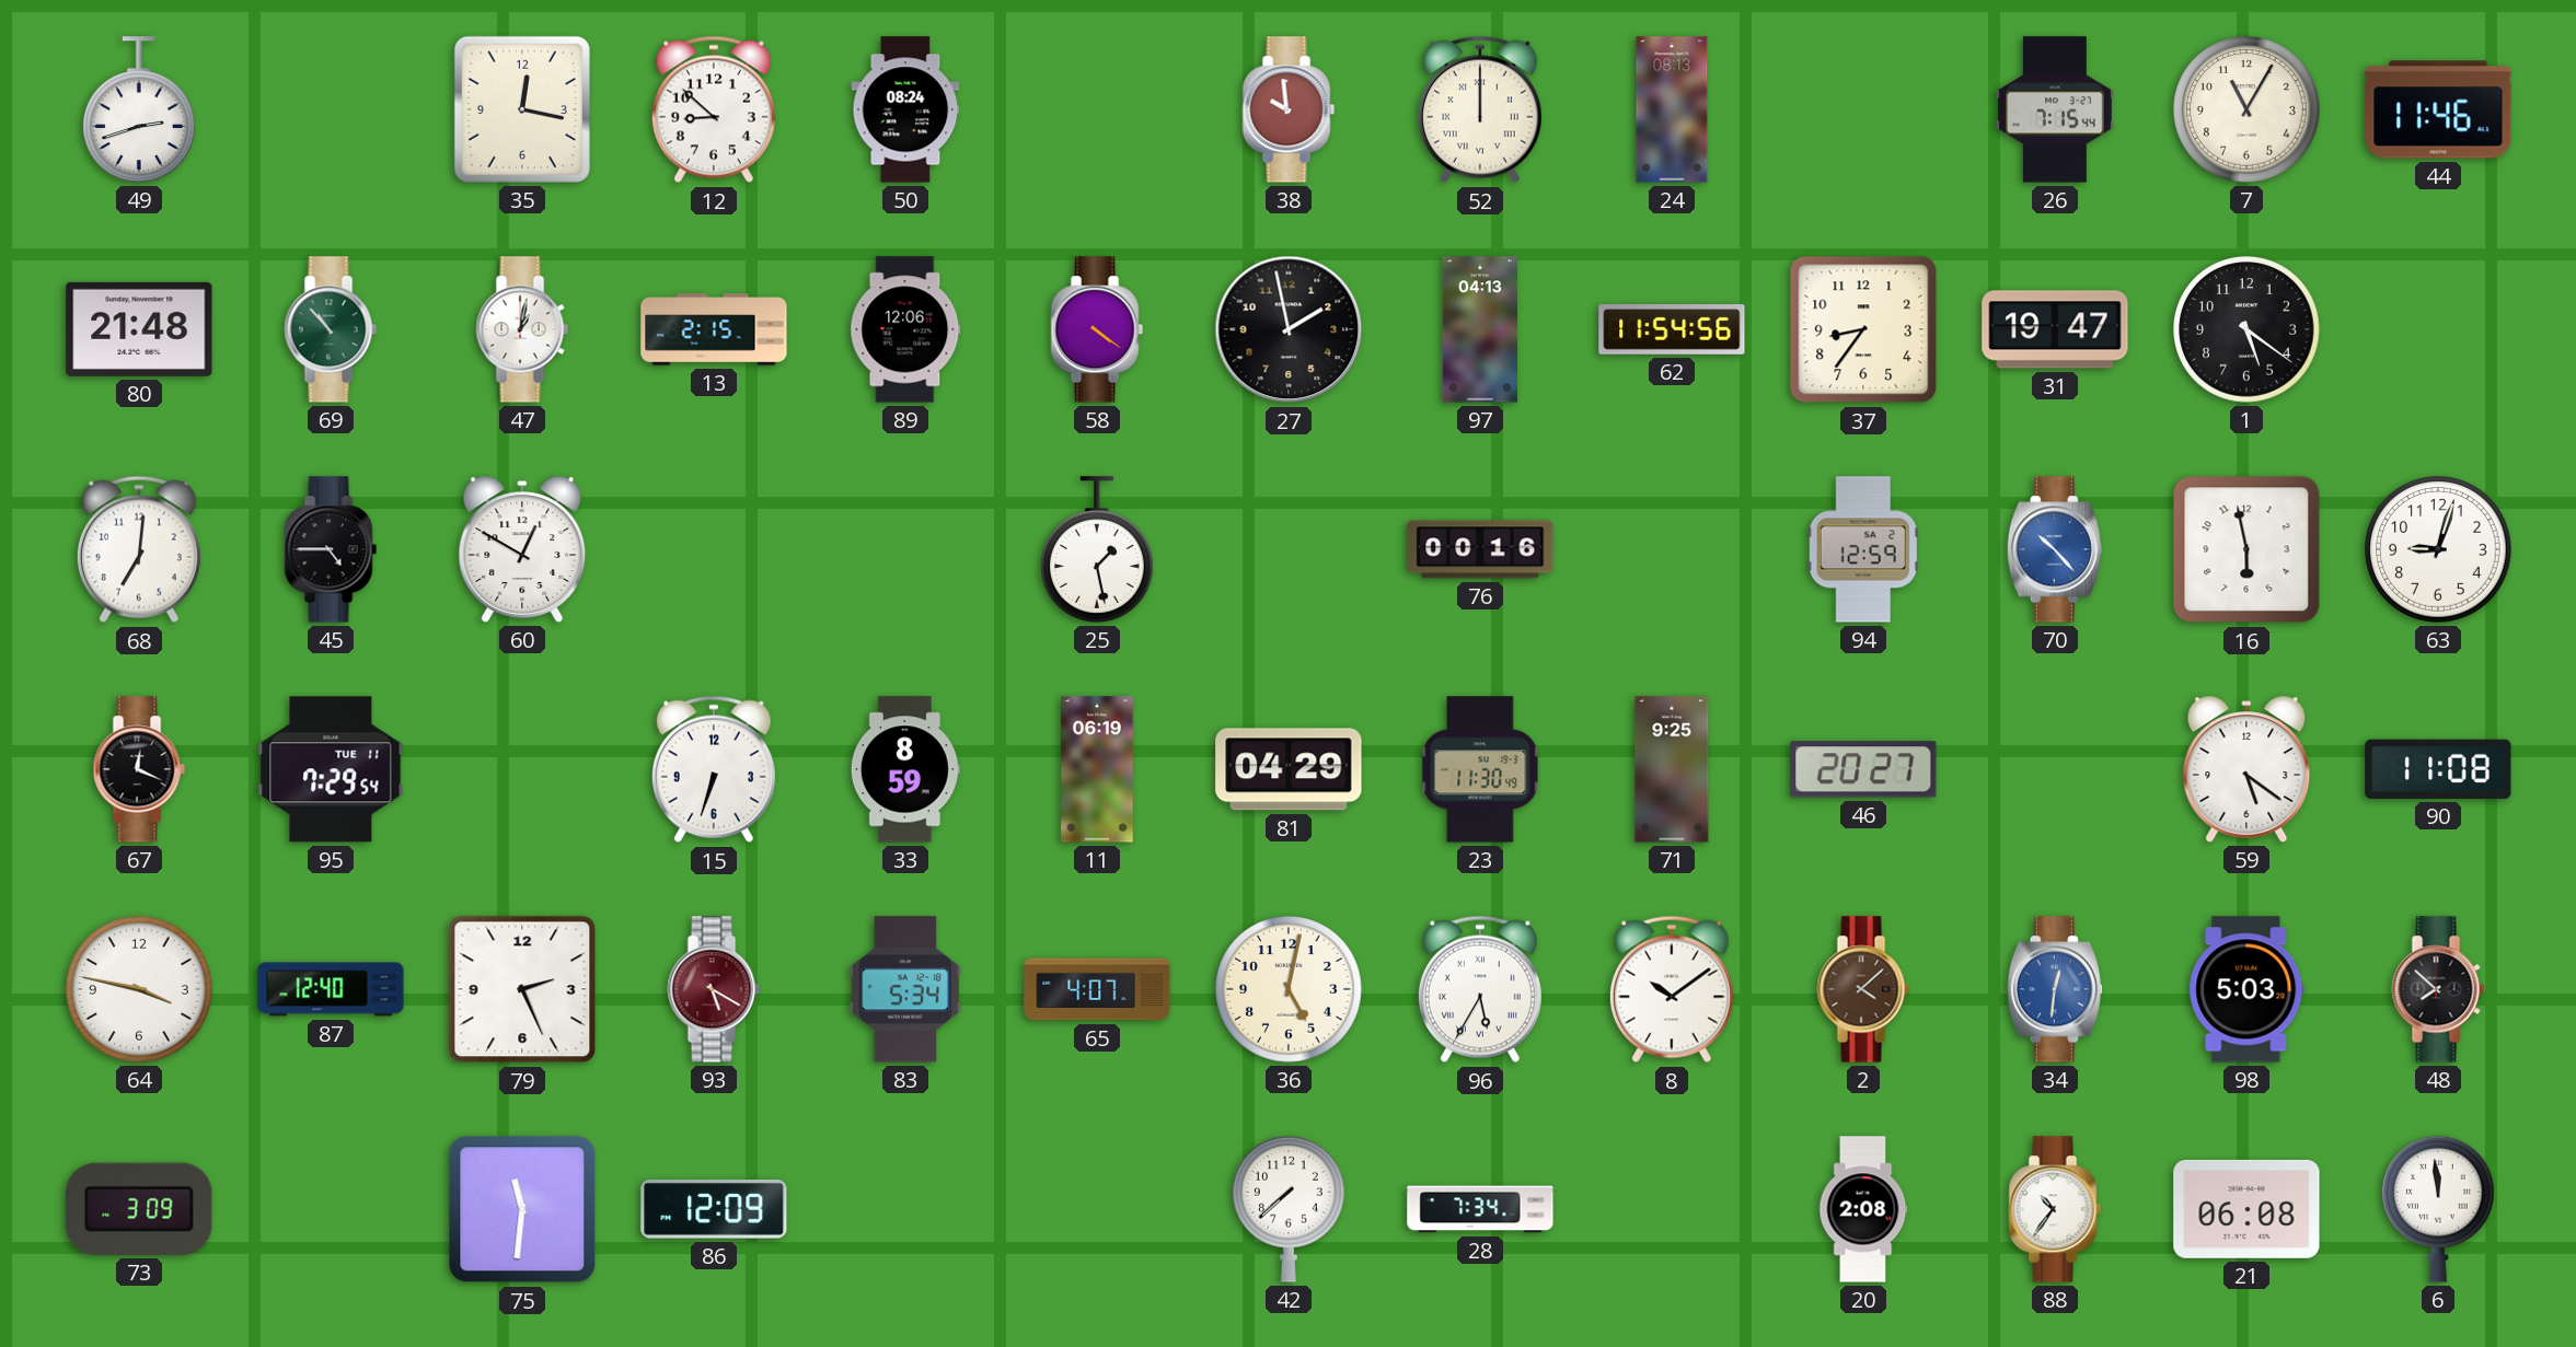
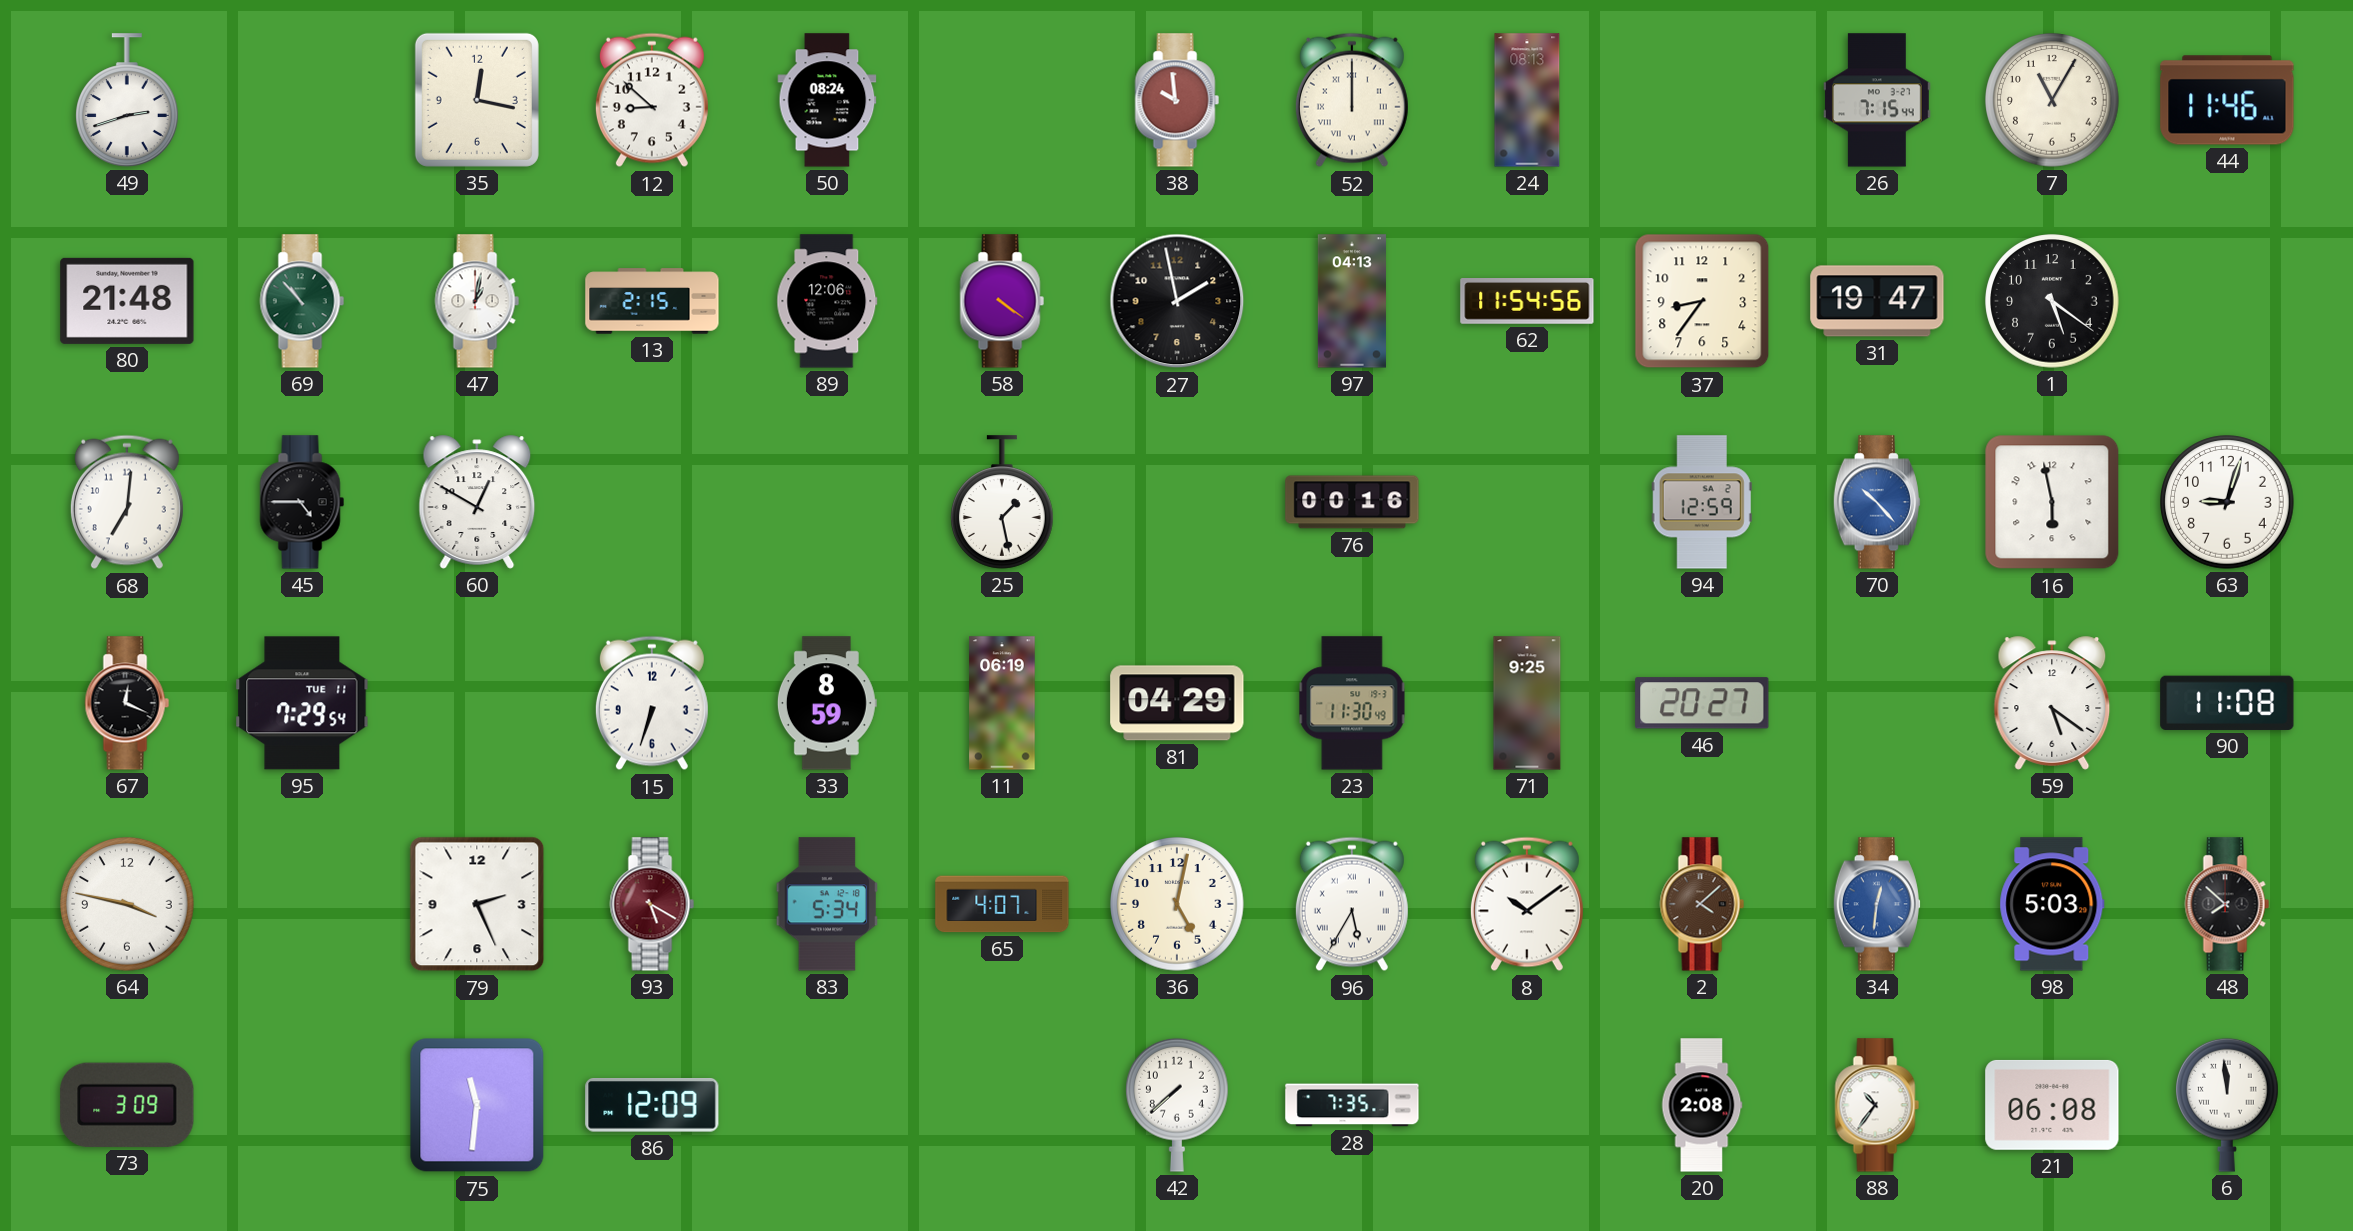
87: 12:40 -> none (331, 989)
28: 7:34 -> 7:35 (1352, 1105)
